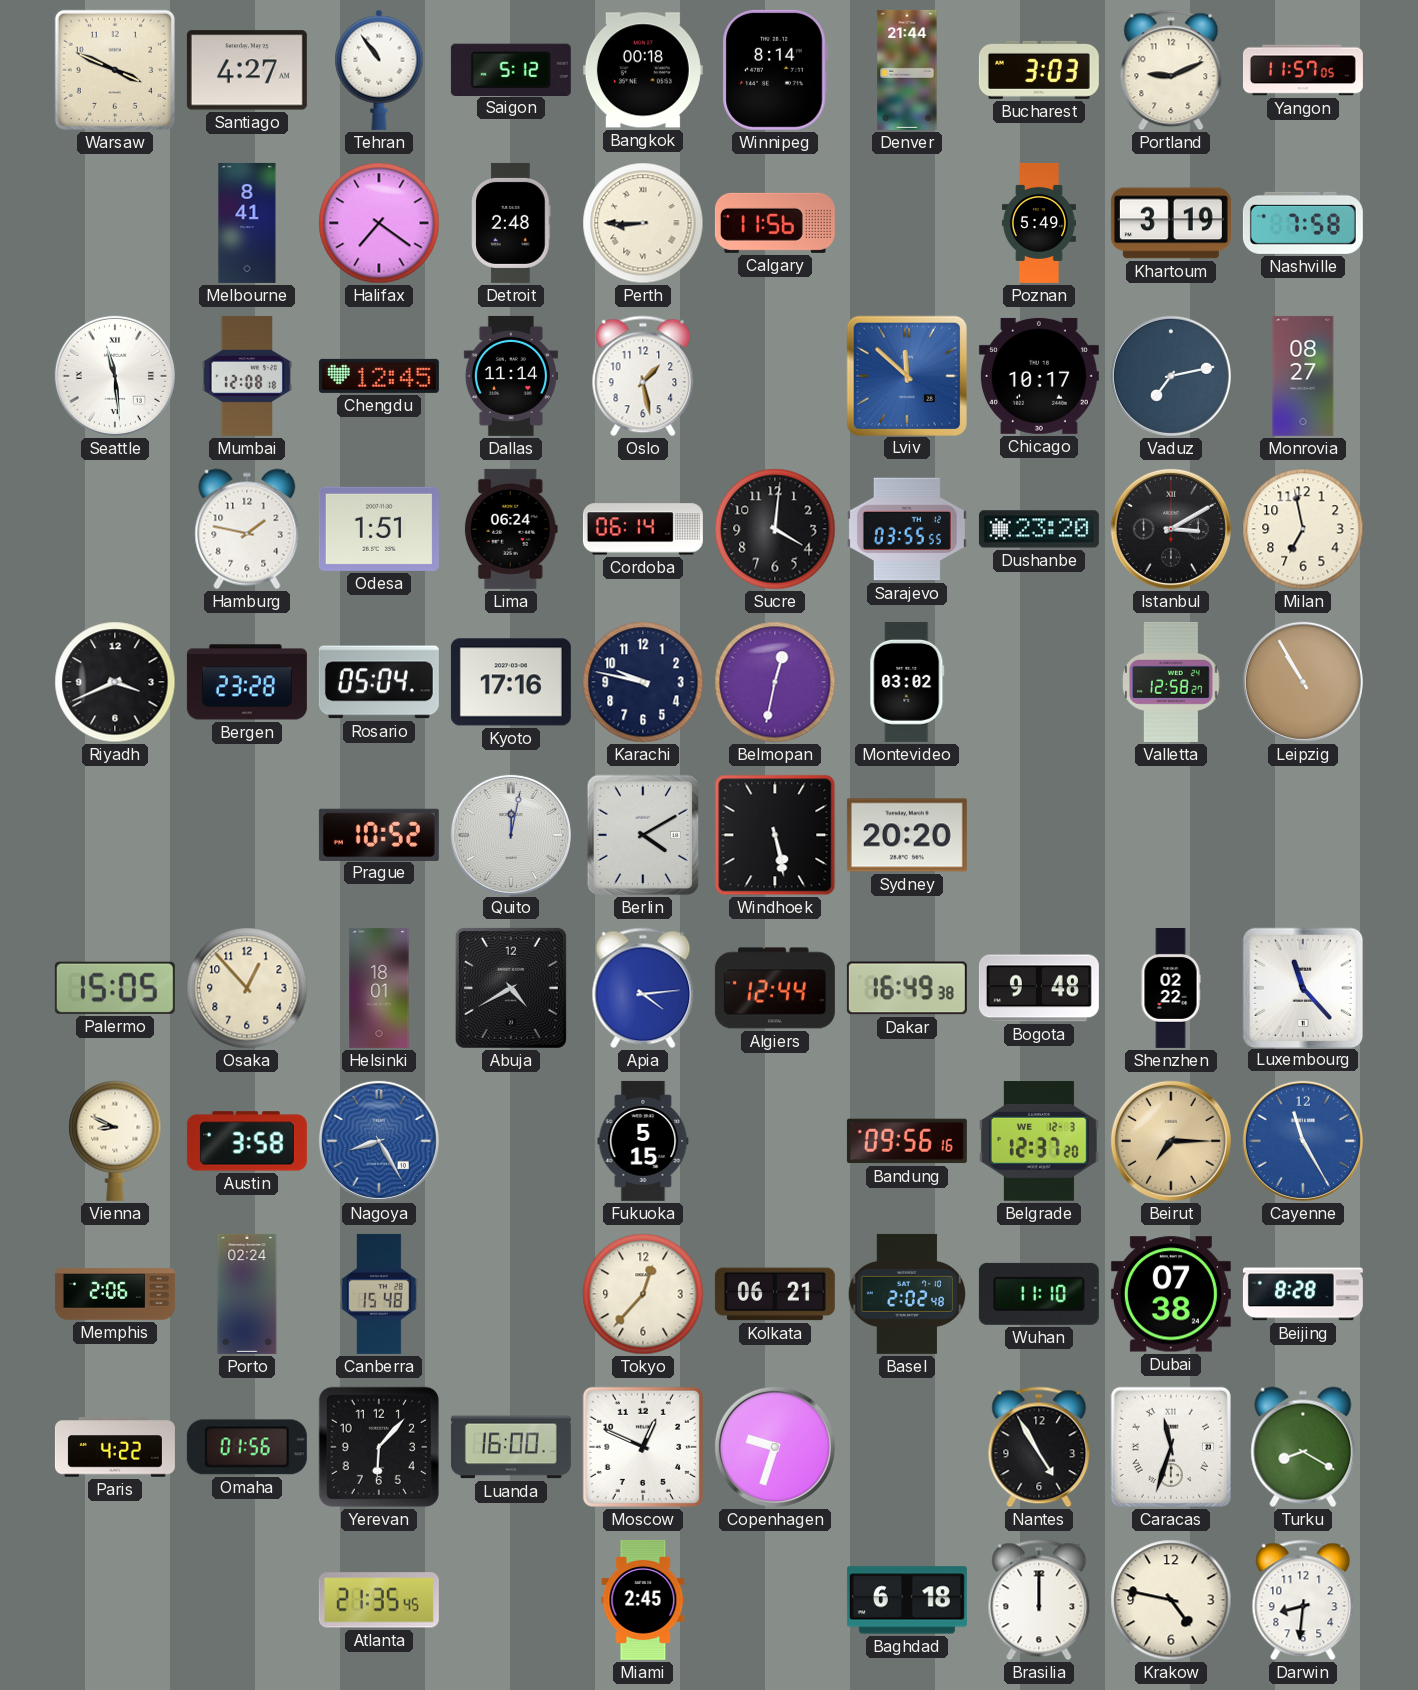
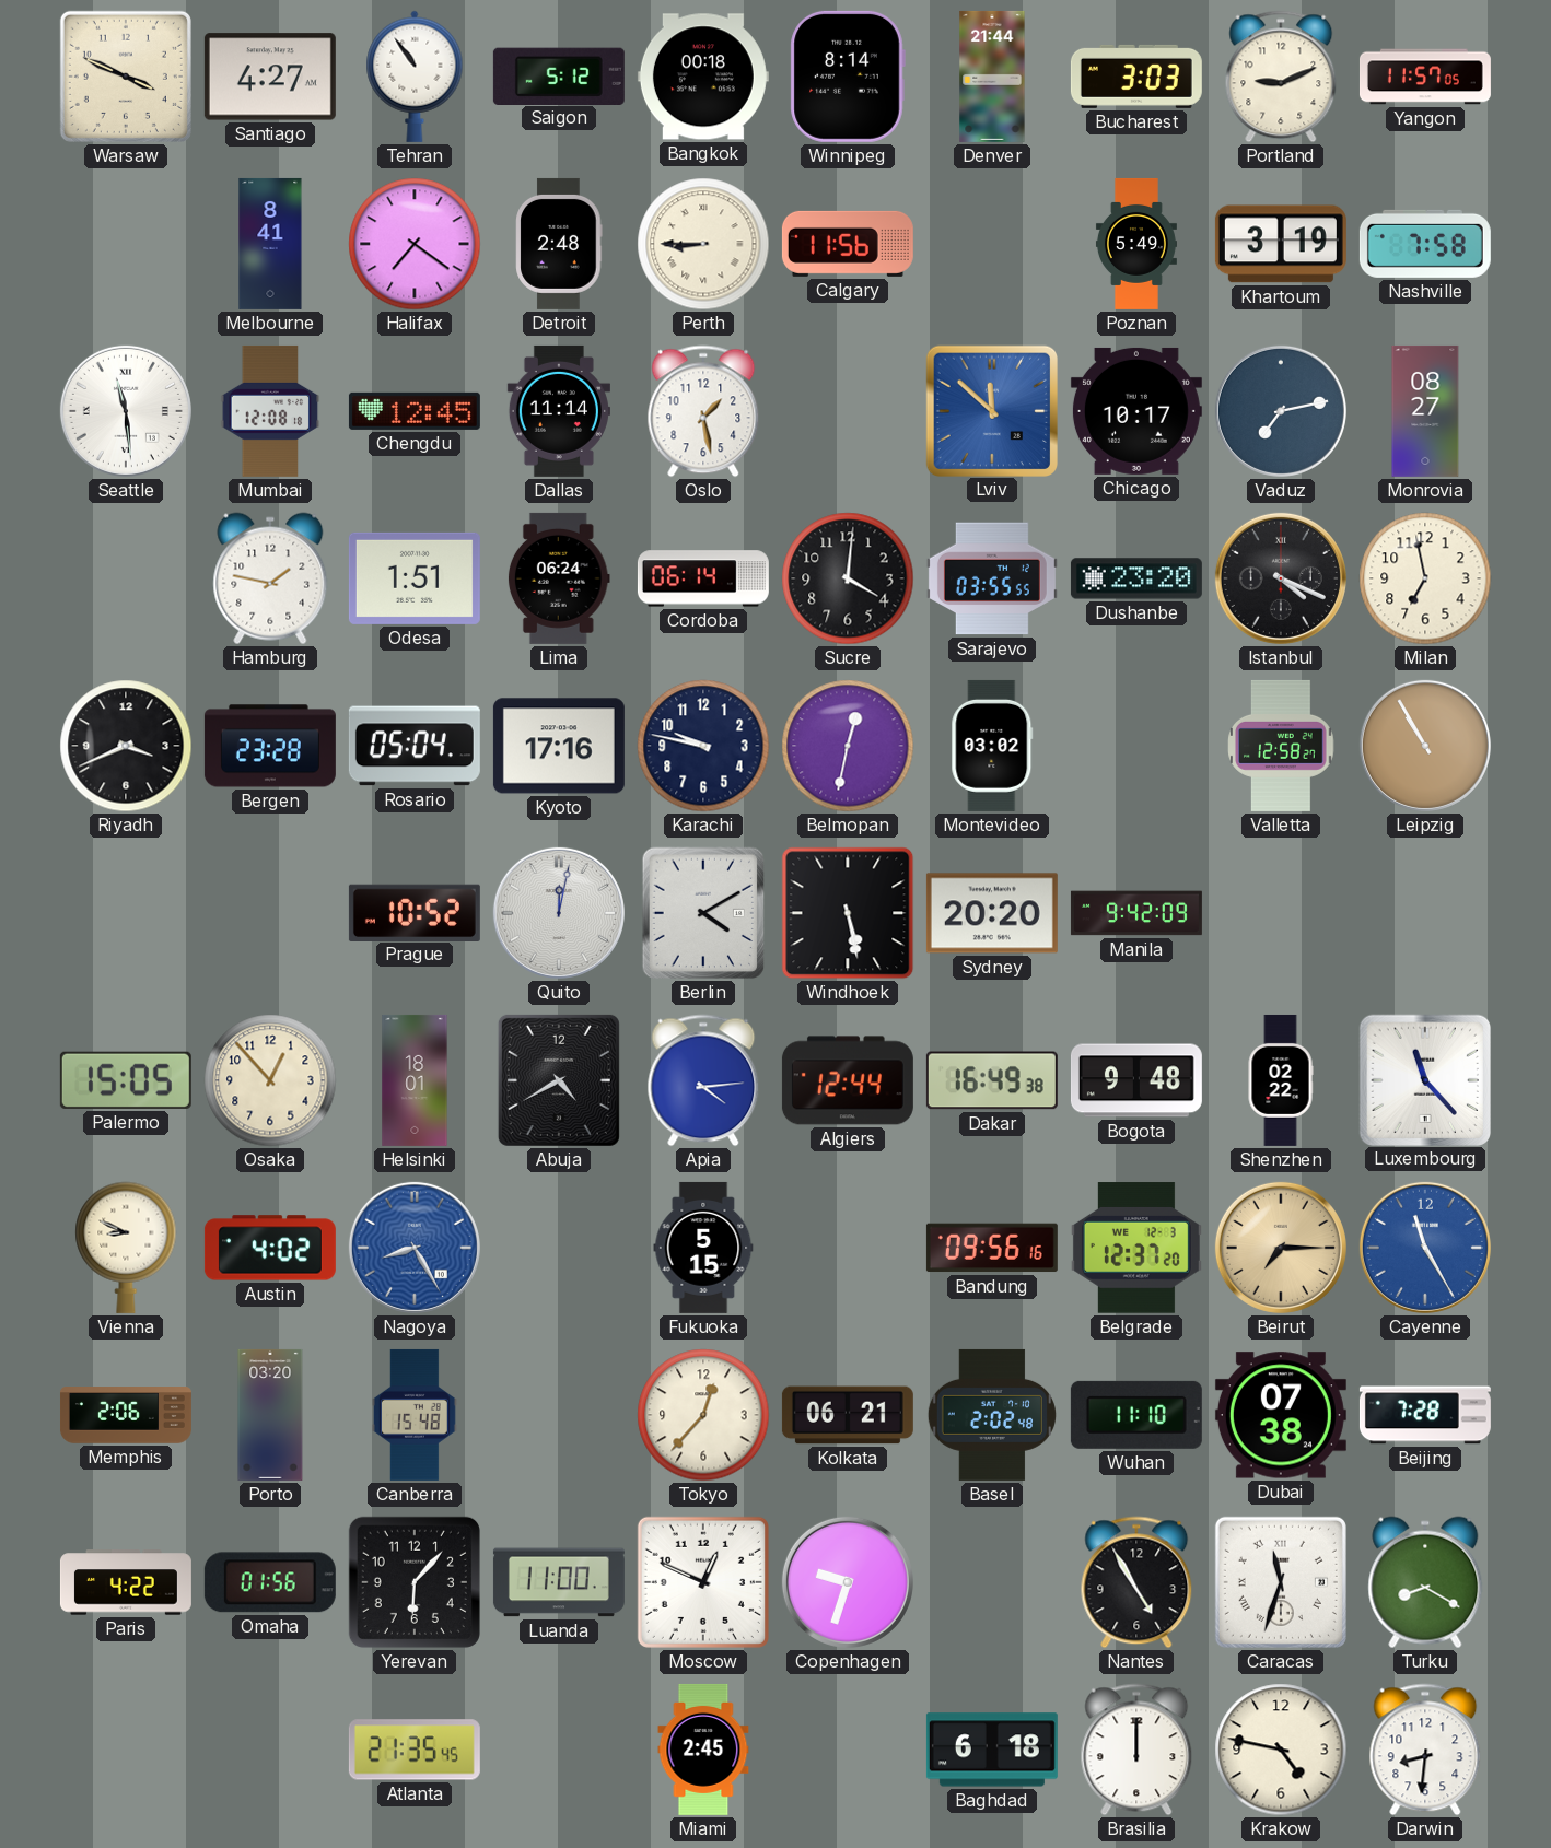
Istanbul: 3:10 -> 4:19 (1281, 578)
Manila: none -> 9:42 (1136, 913)
Austin: 3:58 -> 4:02 (270, 1248)
Porto: 02:24 -> 03:20 (270, 1415)
Beijing: 8:28 -> 7:28 (1425, 1415)
Luanda: 16:00 -> 11:00 (559, 1582)
